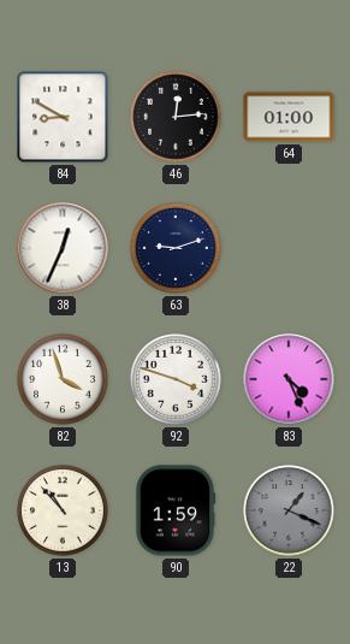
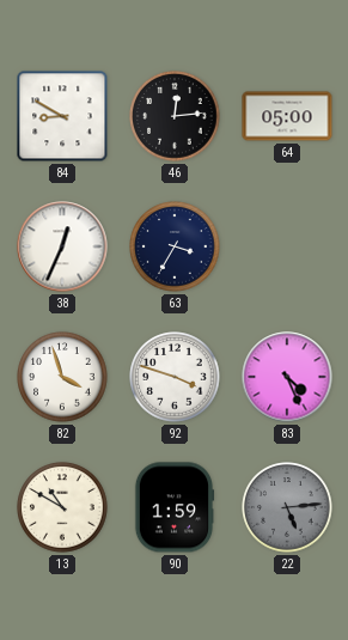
64: 01:00 -> 05:00 (287, 116)
63: 9:12 -> 3:35 (175, 246)
13: 10:53 -> 10:50 (62, 507)
22: 1:19 -> 5:14 (287, 507)
